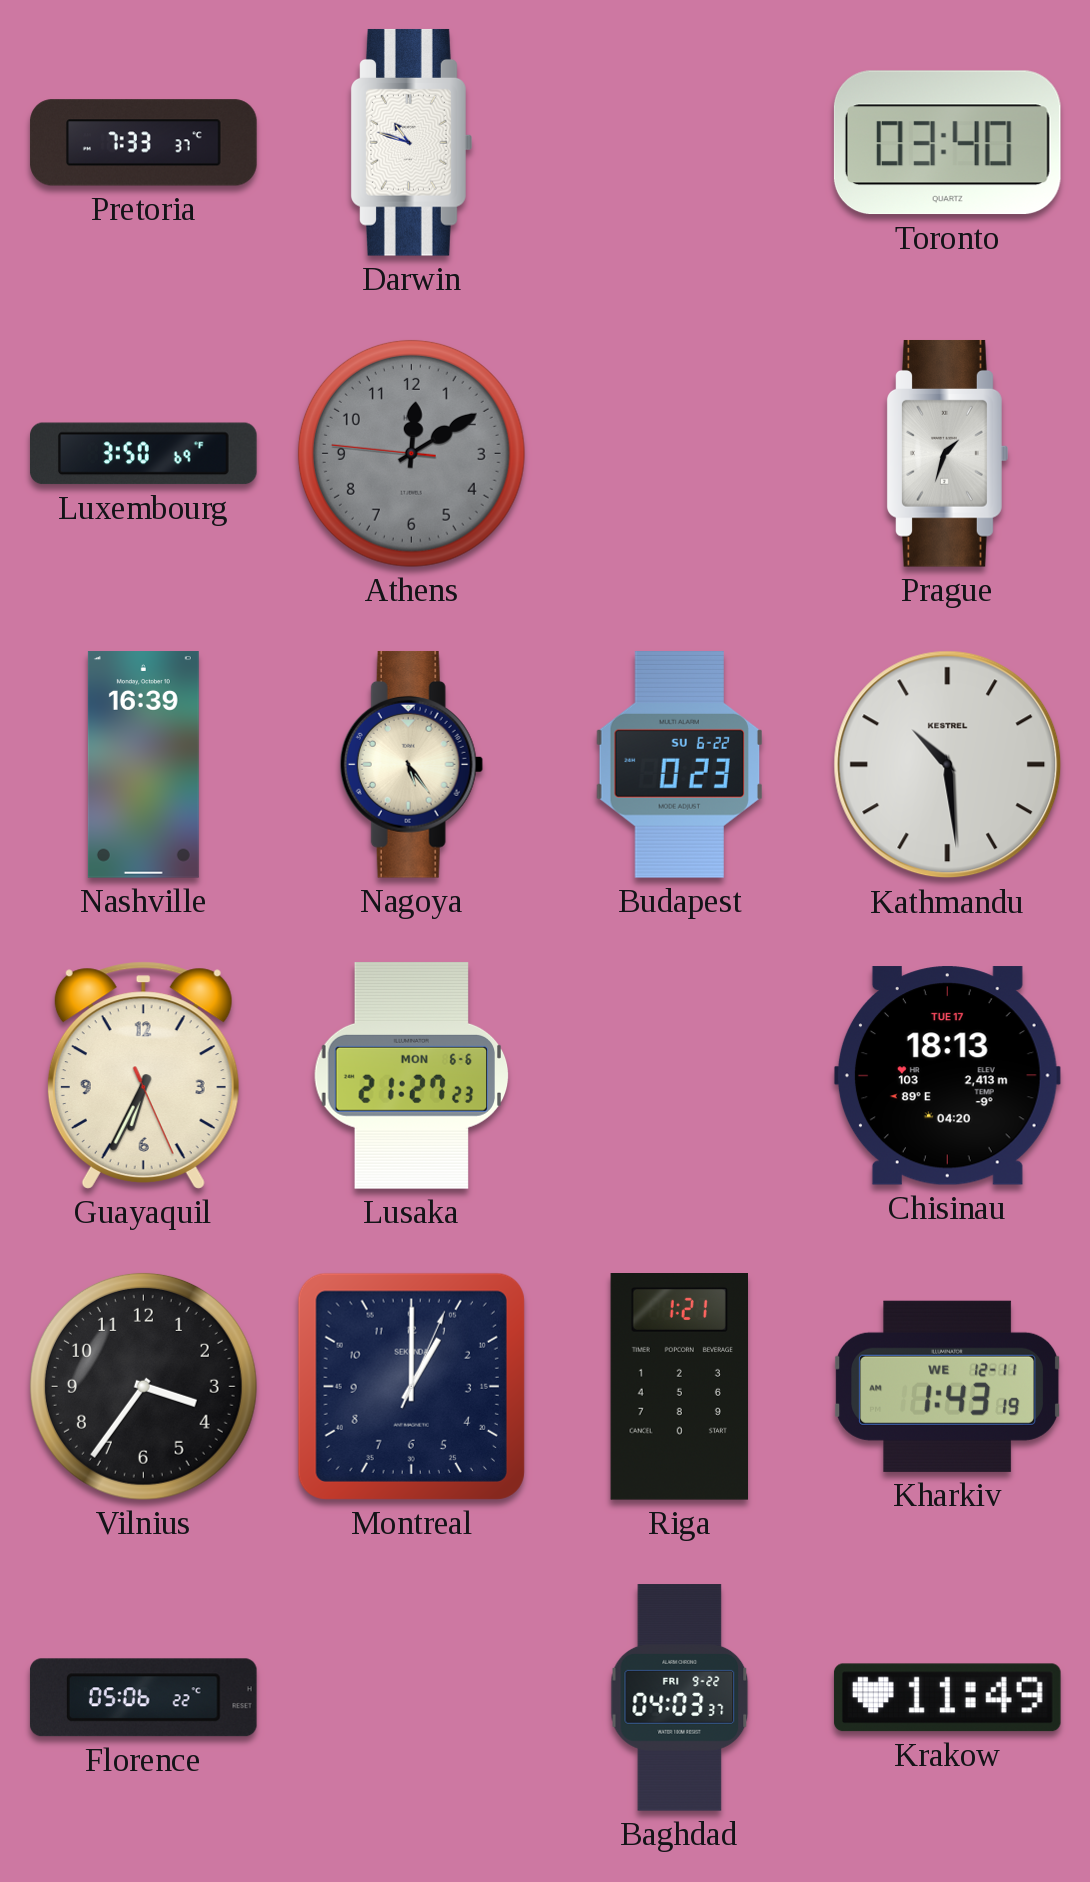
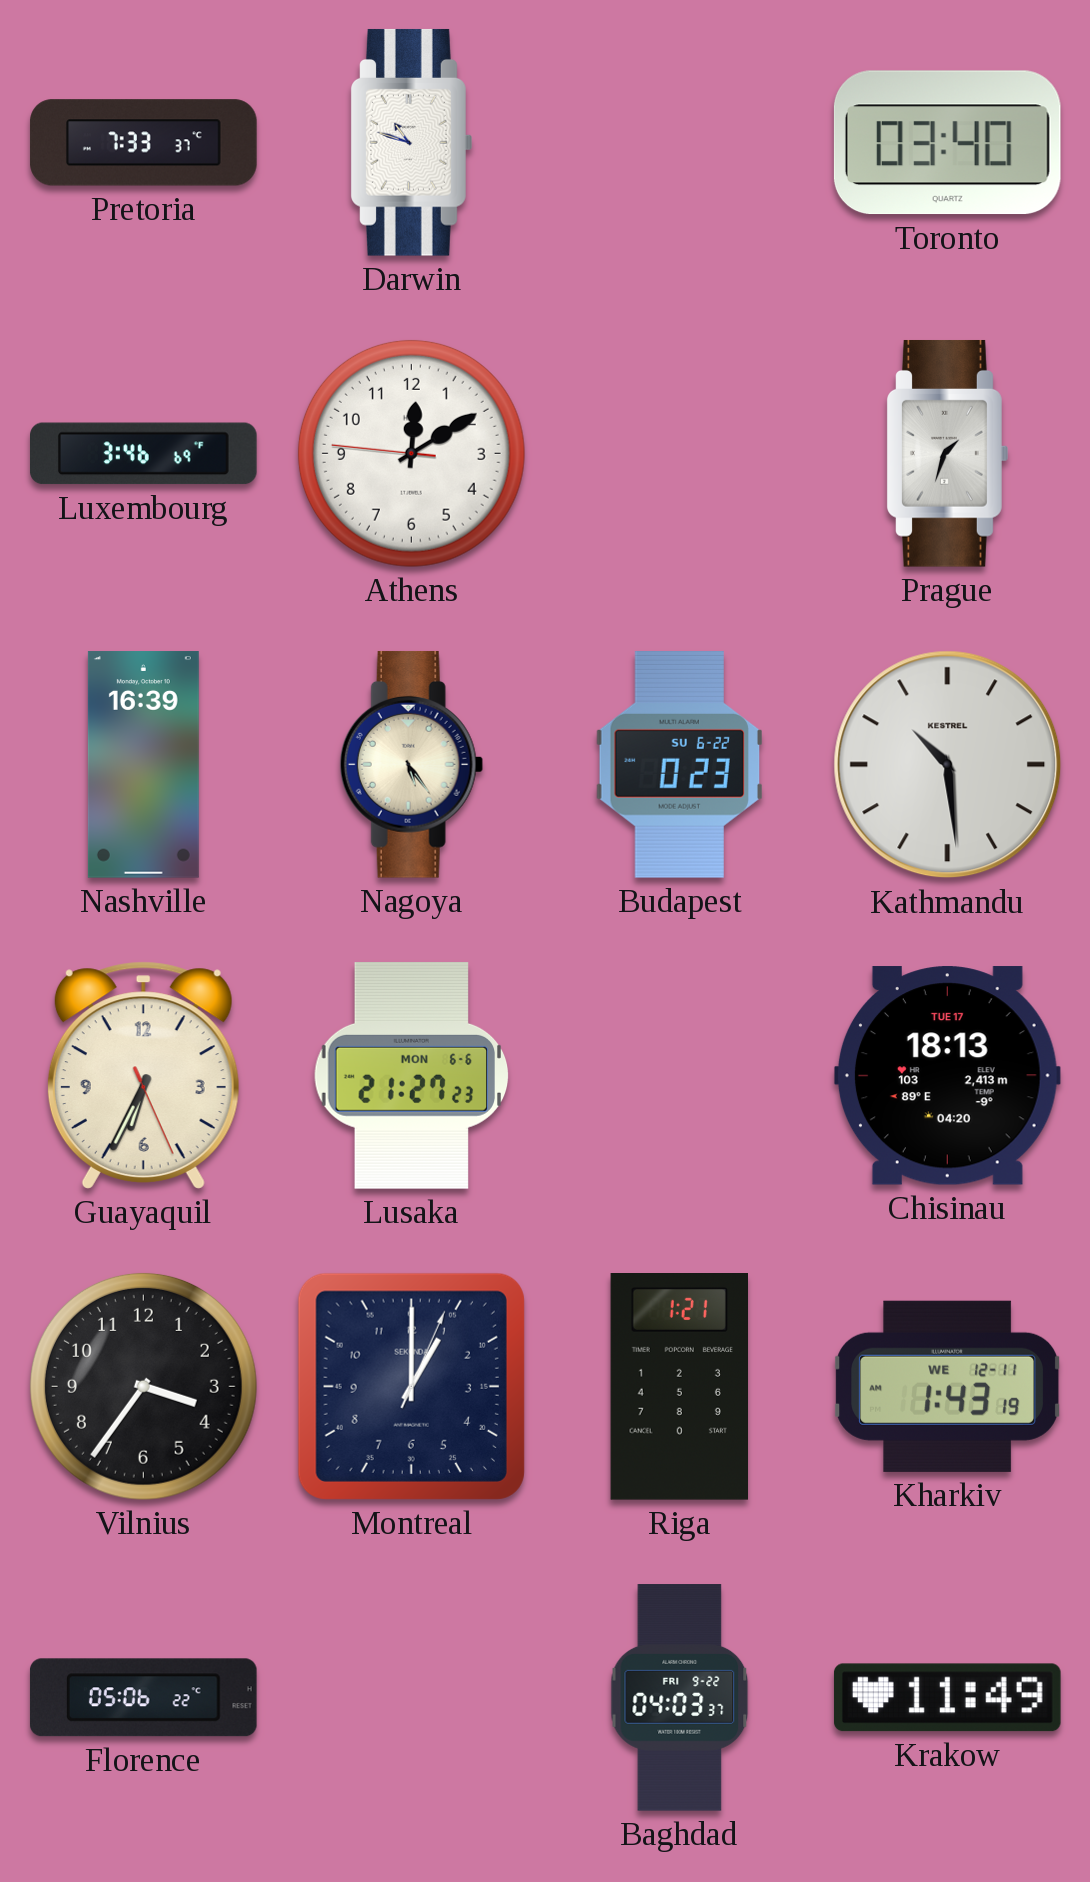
Luxembourg: 3:50 -> 3:46 (144, 454)
Athens dial: grey -> white (411, 453)
